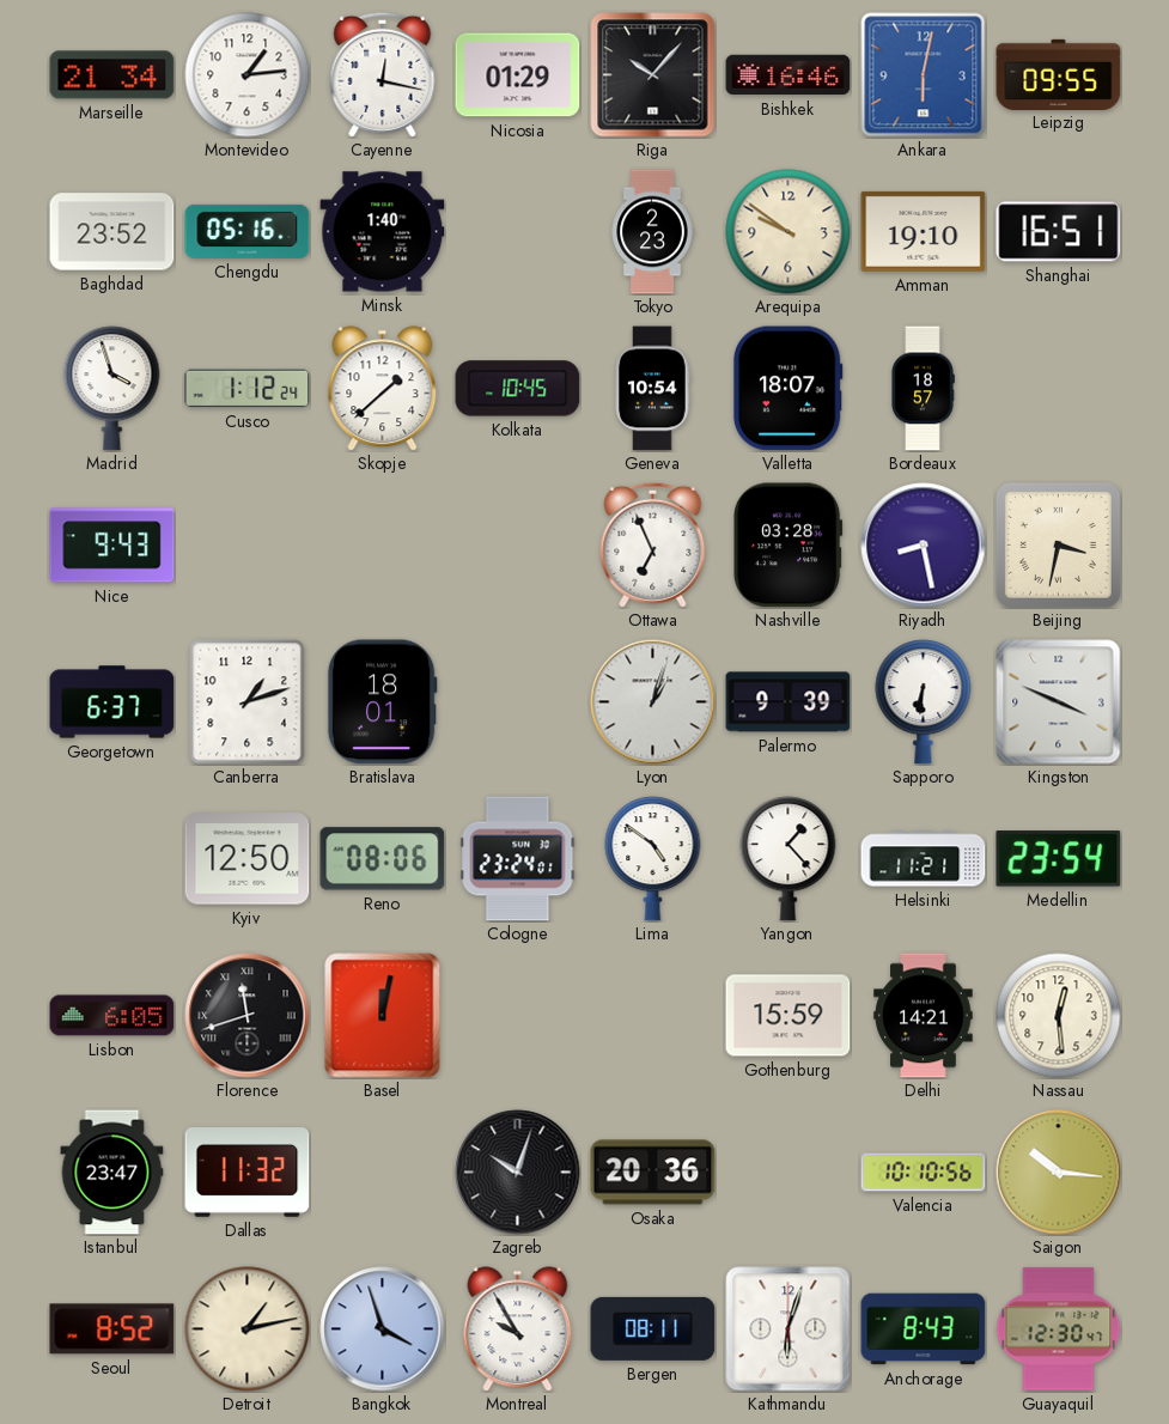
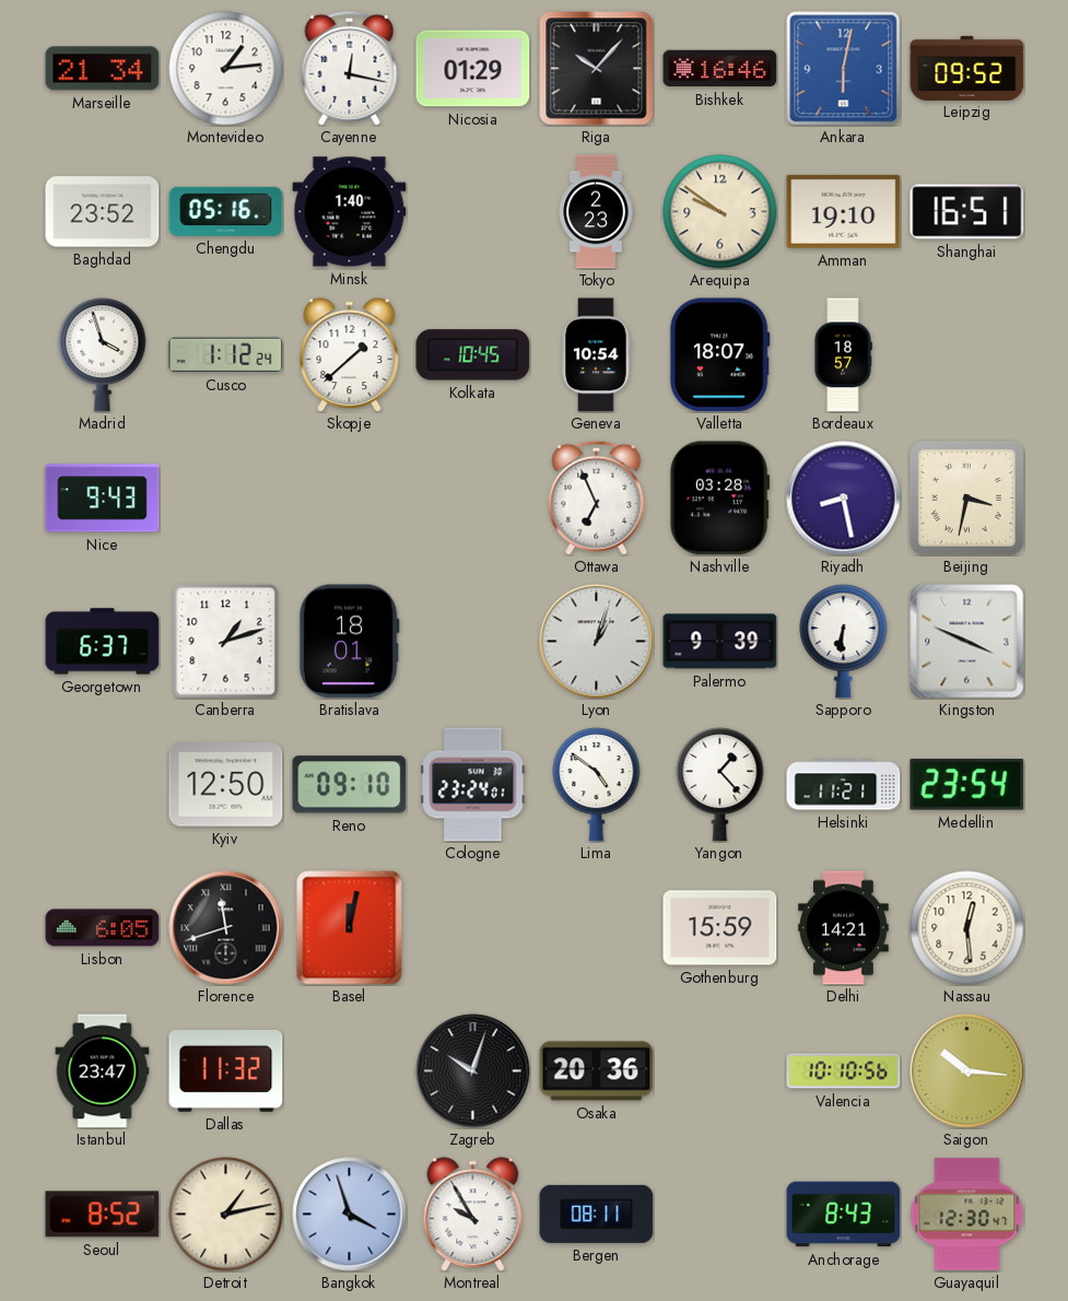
Leipzig: 09:55 -> 09:52 (967, 68)
Reno: 08:06 -> 09:10 (350, 785)
Kathmandu: 6:03 -> none (789, 1329)
